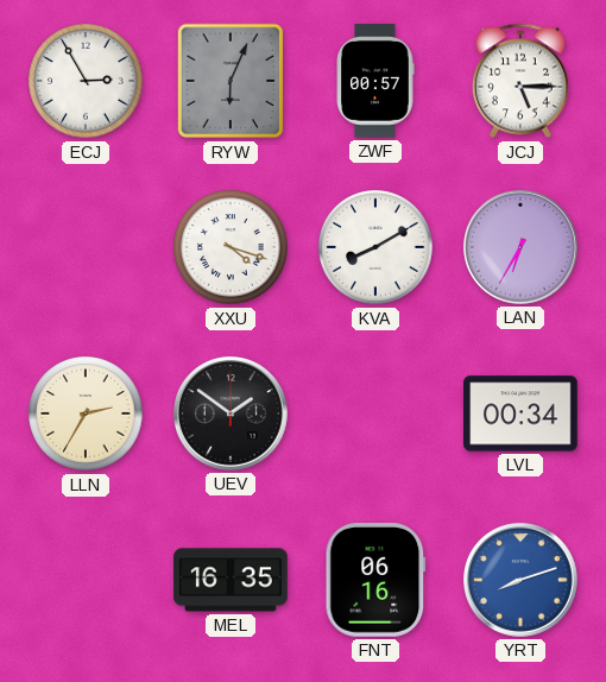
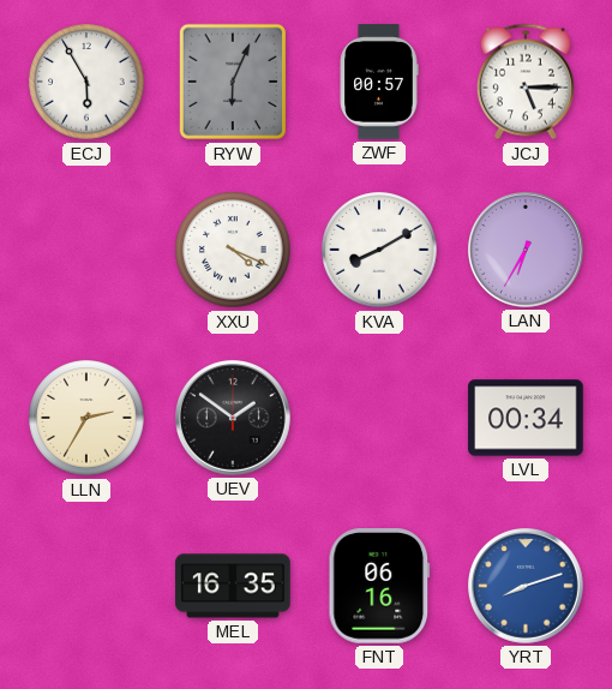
ECJ: 2:55 -> 5:55 (86, 82)
XXU: 4:18 -> 4:19 (233, 250)
